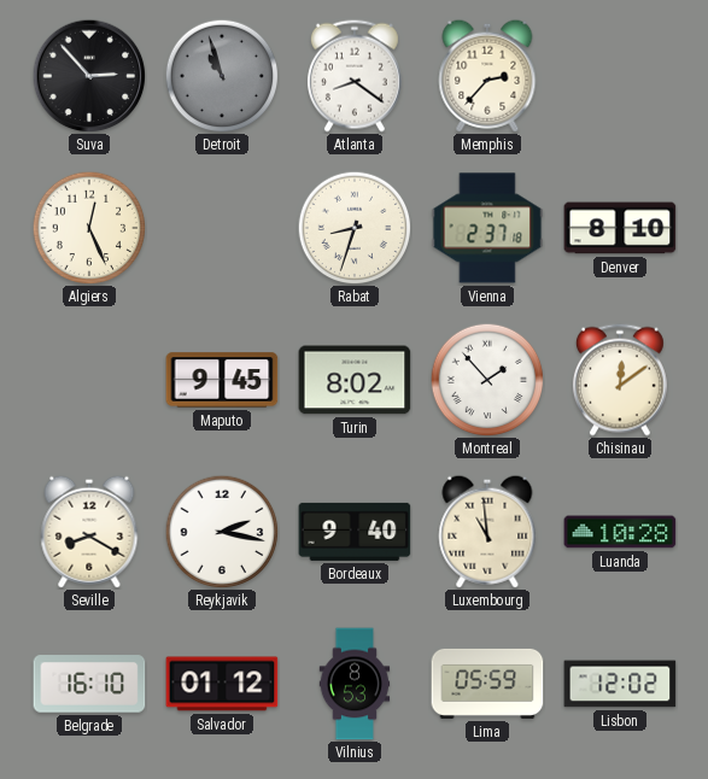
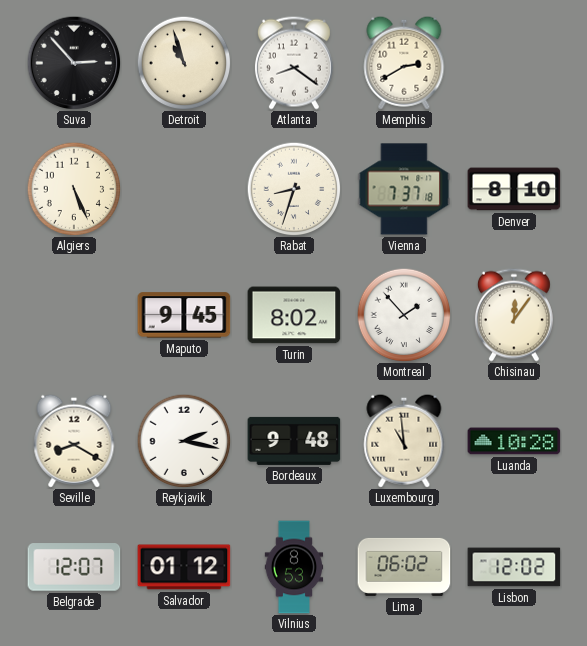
Detroit dial: grey -> cream (184, 63)
Memphis: 2:37 -> 2:40 (404, 63)
Algiers: 12:26 -> 5:26 (74, 189)
Vienna: 2:37 -> 7:37 (404, 189)
Chisinau: 12:09 -> 12:06 (514, 315)
Bordeaux: 9:40 -> 9:48 (294, 441)
Belgrade: 16:10 -> 12:07 (74, 567)
Lima: 05:59 -> 06:02 (404, 567)
